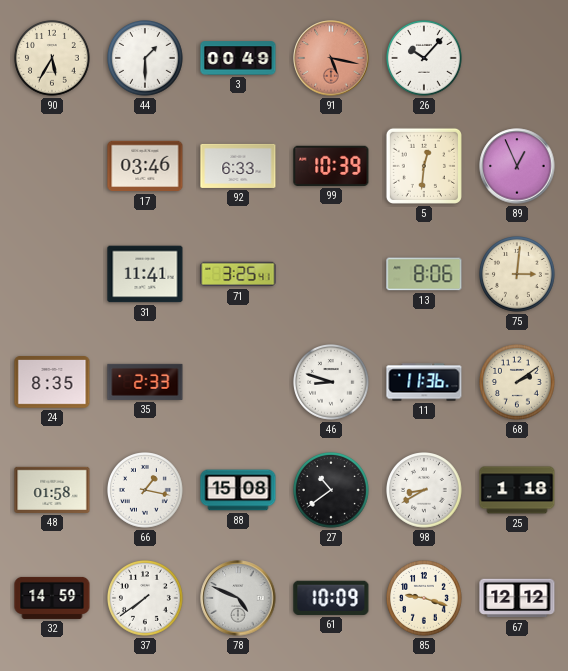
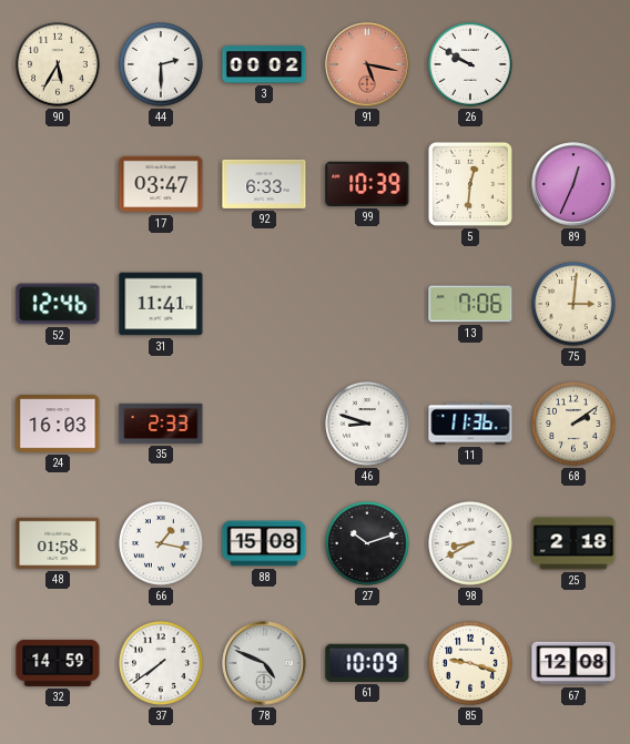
44: 1:30 -> 2:30 (162, 65)
3: 00:49 -> 00:02 (264, 64)
26: 10:07 -> 9:50 (471, 65)
17: 03:46 -> 03:47 (161, 184)
89: 12:56 -> 12:34 (573, 184)
52: none -> 12:46 (58, 304)
71: 3:25 -> none (238, 274)
13: 8:06 -> 7:06 (470, 304)
24: 8:35 -> 16:03 (58, 424)
27: 10:39 -> 10:12 (368, 544)
25: 1:18 -> 2:18 (573, 543)
67: 12:12 -> 12:08 (573, 663)
